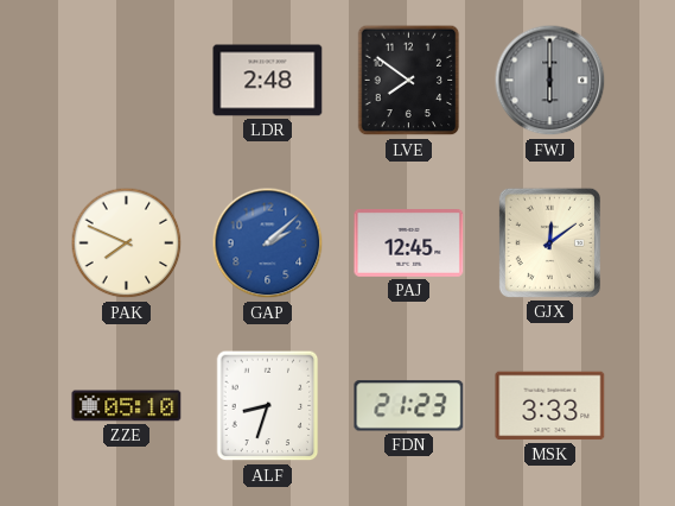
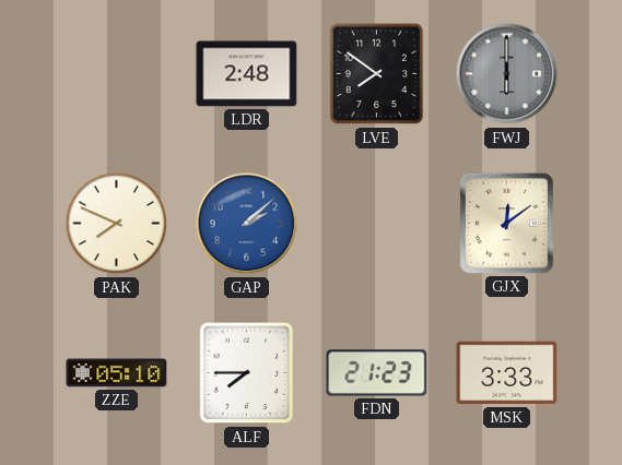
PAJ: 12:45 -> none (409, 243)
ALF: 8:33 -> 7:45 (247, 373)
